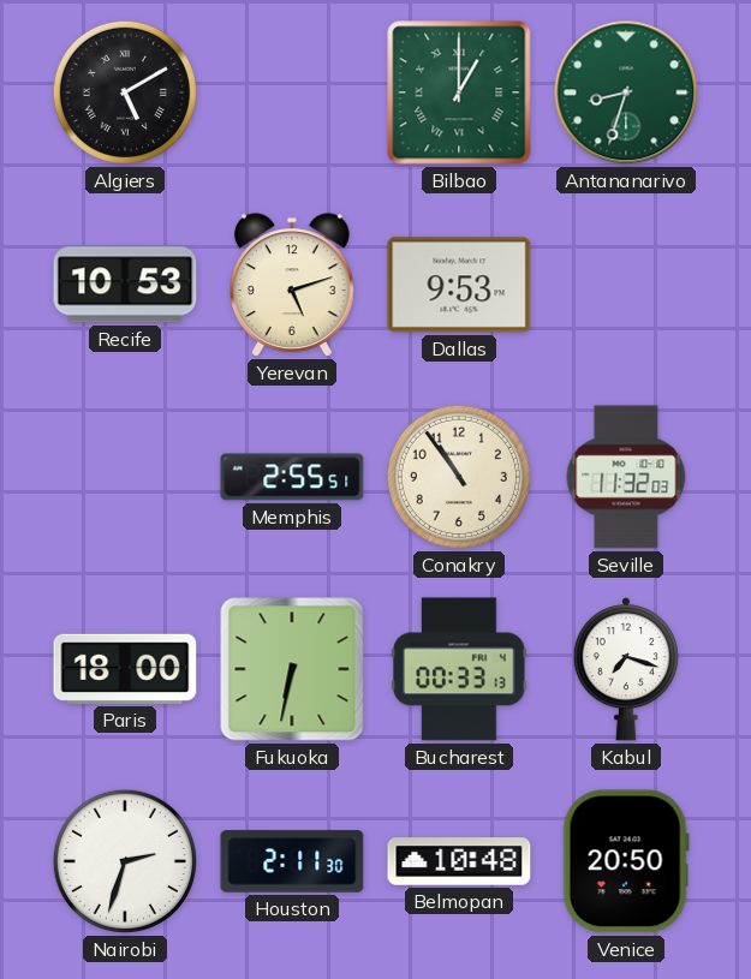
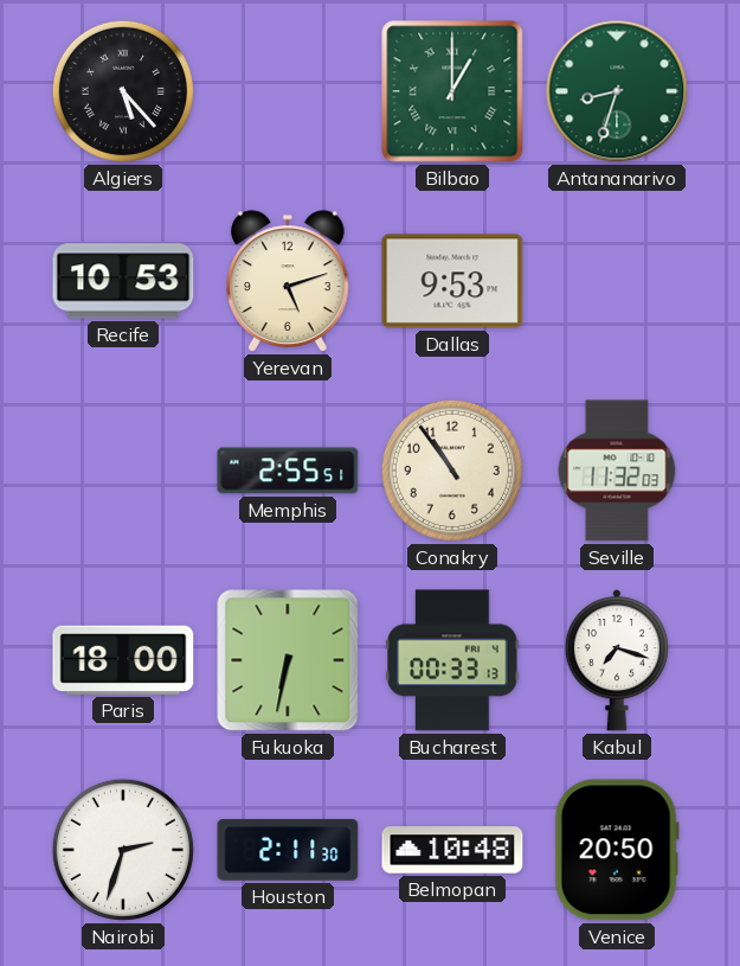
Algiers: 5:10 -> 5:23 (123, 91)
